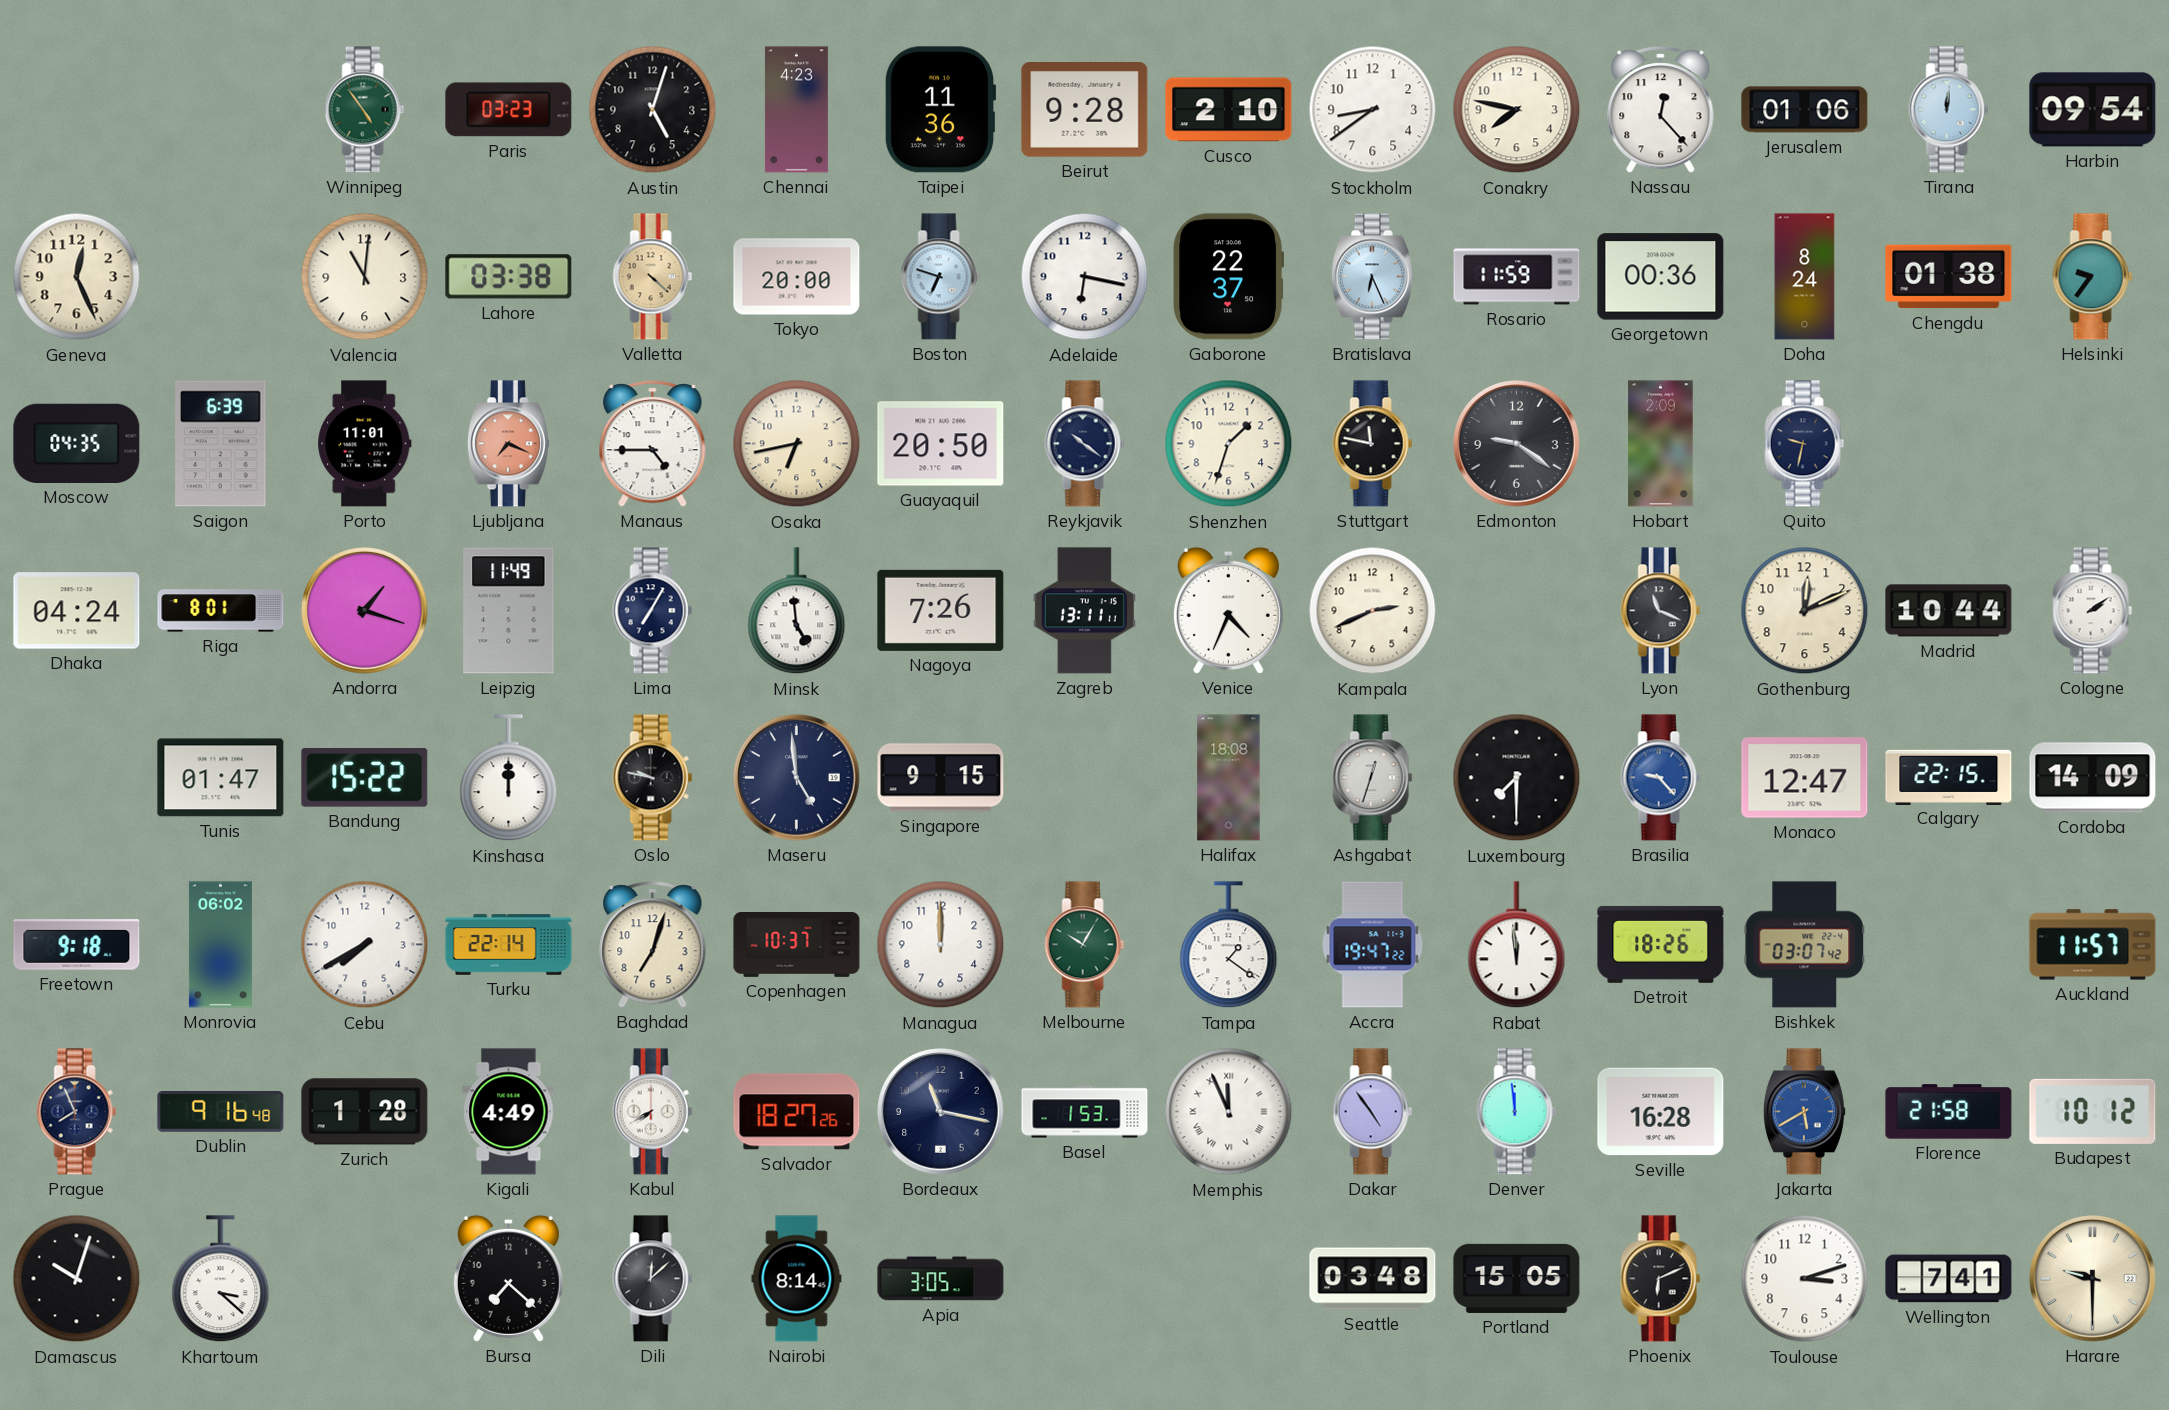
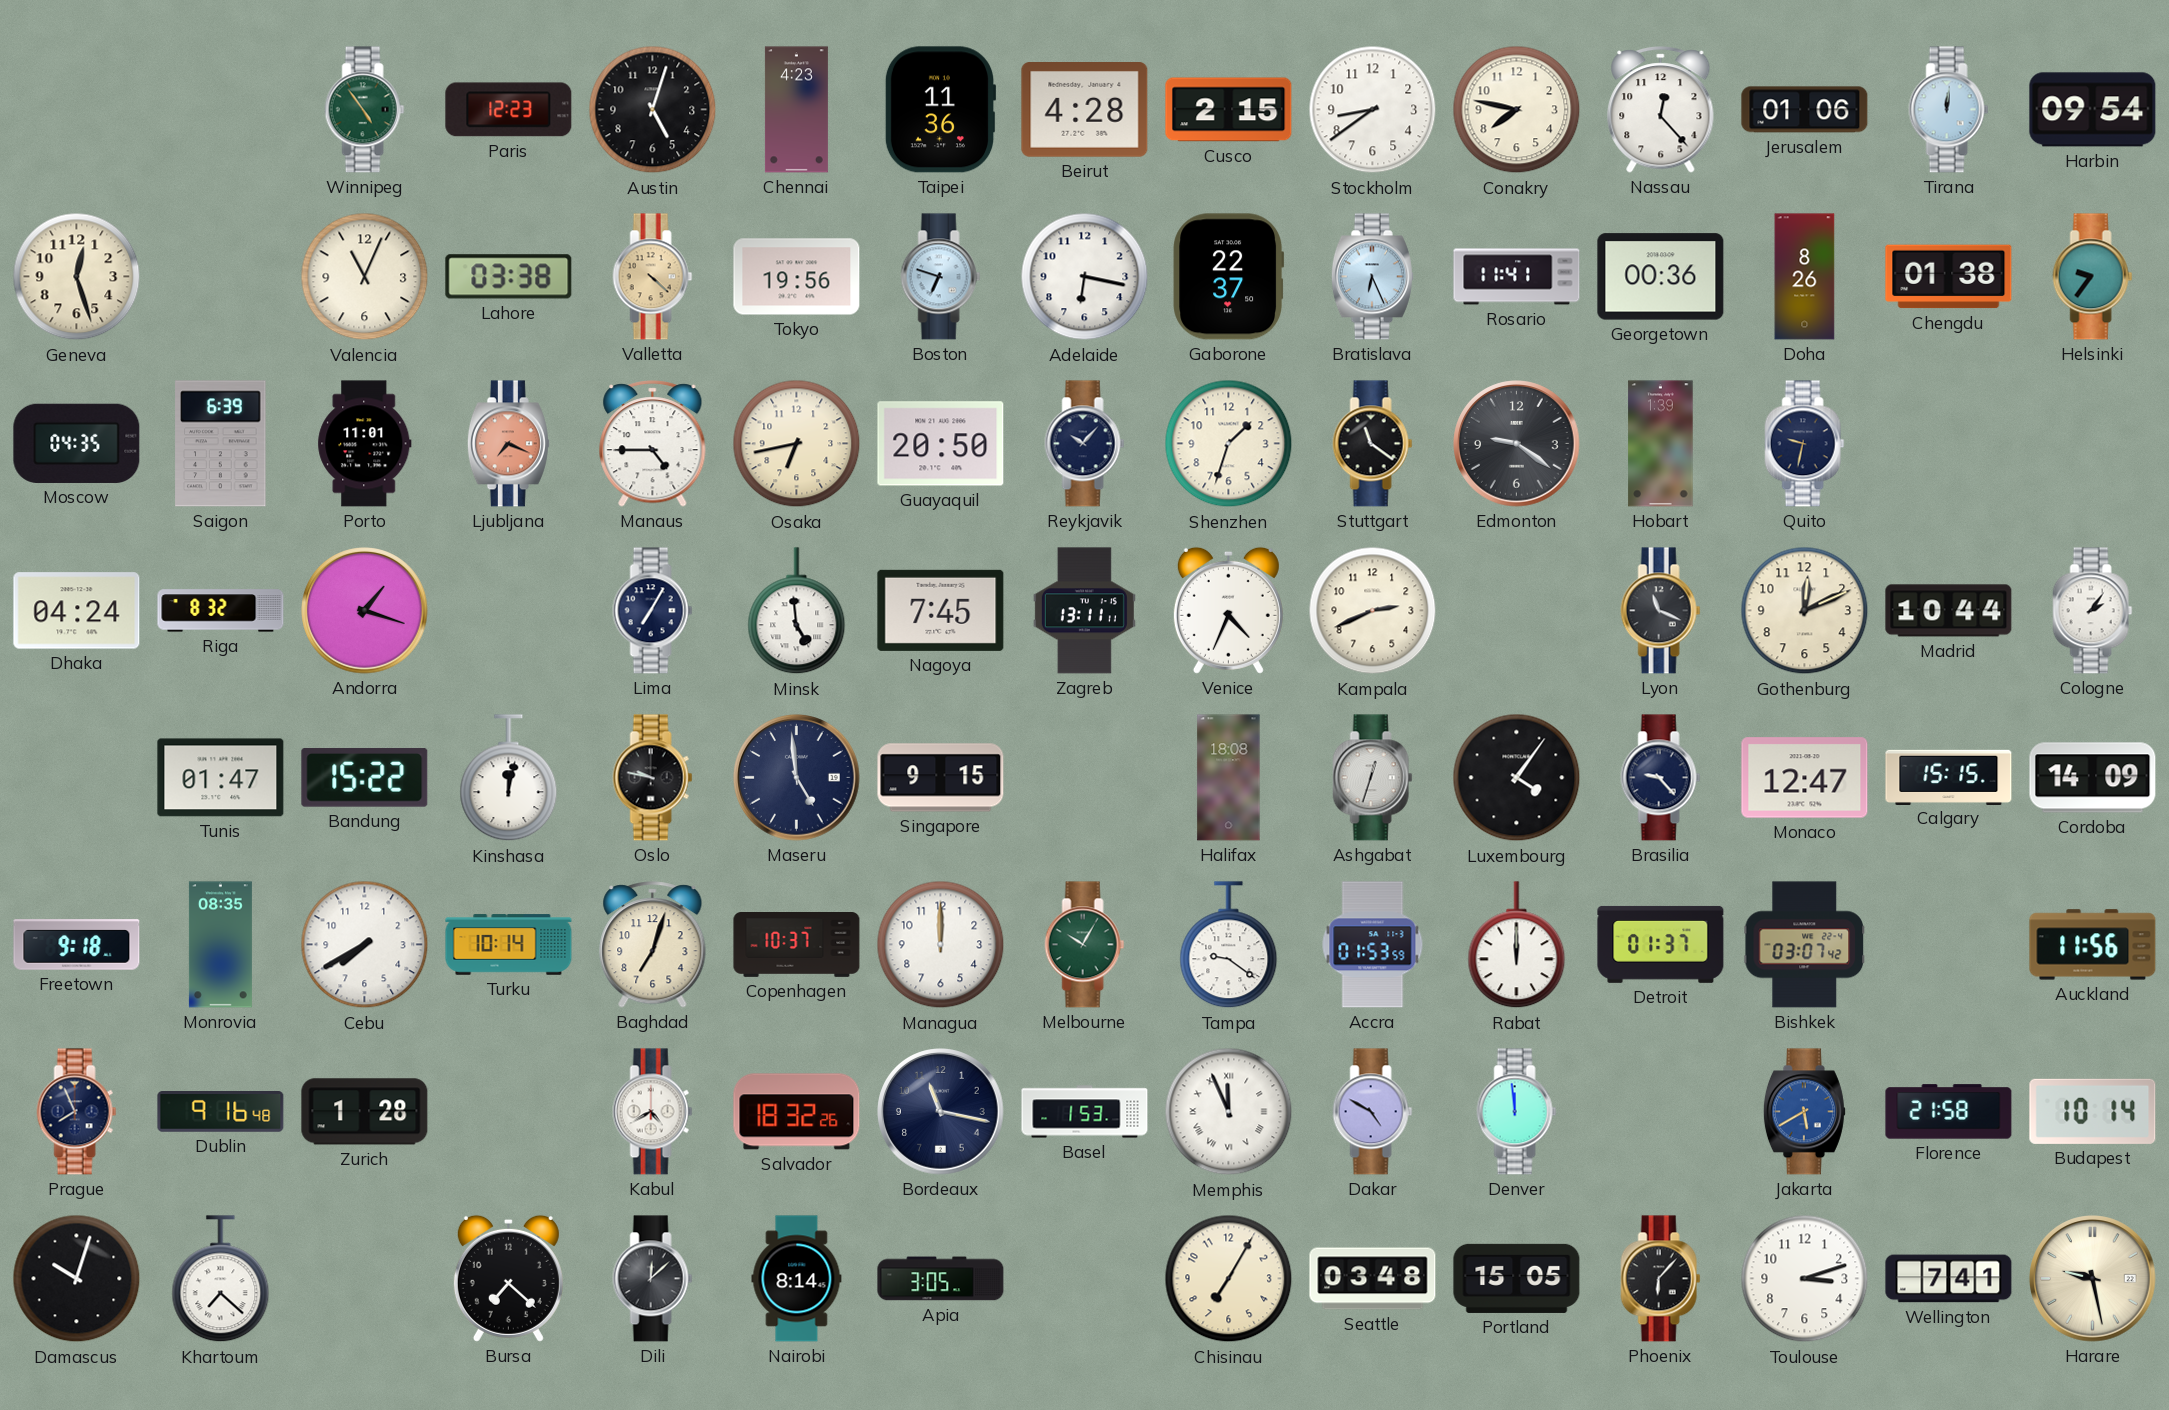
Paris: 03:23 -> 12:23 (509, 110)
Beirut: 9:28 -> 4:28 (1085, 110)
Cusco: 2:10 -> 2:15 (1229, 110)
Geneva: 12:26 -> 12:27 (77, 277)
Valencia: 11:01 -> 11:04 (365, 277)
Tokyo: 20:00 -> 19:56 (797, 277)
Rosario: 11:59 -> 11:41 (1517, 277)
Doha: 8:24 -> 8:26 (1805, 277)
Reykjavik: 10:21 -> 10:07 (1085, 444)
Stuttgart: 11:47 -> 11:21 (1373, 444)
Hobart: 2:09 -> 1:39 (1661, 444)
Riga: 8:01 -> 8:32 (221, 611)
Leipzig: 11:49 -> none (509, 611)
Nagoya: 7:26 -> 7:45 (941, 610)
Cologne: 2:09 -> 2:06 (2093, 611)
Kinshasa: 12:00 -> 12:02 (509, 778)
Luxembourg: 7:30 -> 4:06 (1517, 778)
Brasilia dial: blue -> navy (1661, 778)
Calgary: 22:15 -> 15:15 (1949, 777)
Monrovia: 06:02 -> 08:35 (220, 945)
Turku: 22:14 -> 10:14 (509, 945)
Tampa: 1:21 -> 9:21 (1229, 945)
Accra: 19:47 -> 01:53 (1373, 945)
Rabat: 11:59 -> 12:00 (1517, 945)
Detroit: 18:26 -> 01:37 (1661, 944)
Auckland: 11:57 -> 11:56 (2093, 945)
Kigali: 4:49 -> none (509, 1112)
Kabul: 7:40 -> 4:40 (653, 1112)
Salvador: 18:27 -> 18:32 (797, 1112)
Dakar: 4:54 -> 4:50 (1373, 1112)
Seville: 16:28 -> none (1661, 1112)
Budapest: 10:12 -> 10:14 (2093, 1111)
Khartoum: 3:22 -> 7:22 (221, 1279)
Chisinau: none -> 7:05 (1229, 1279)
Phoenix: 6:11 -> 6:07 (1661, 1279)
Harare: 9:30 -> 9:28 (2093, 1279)
